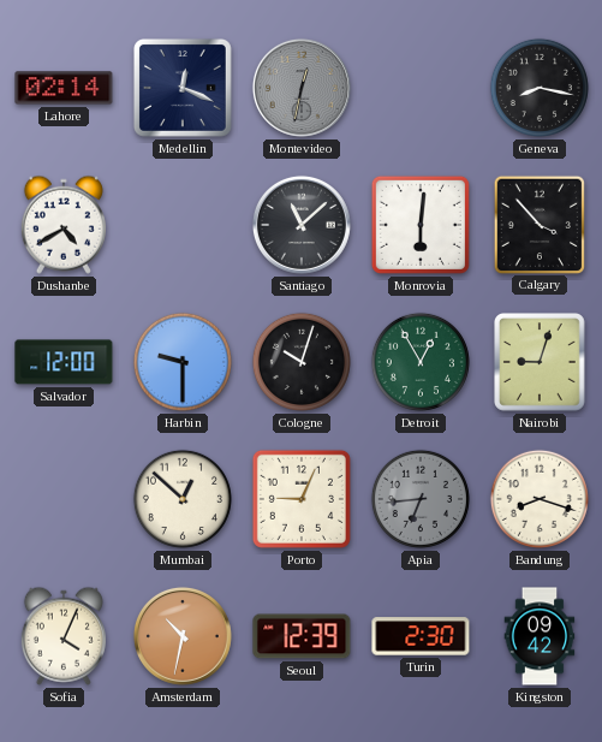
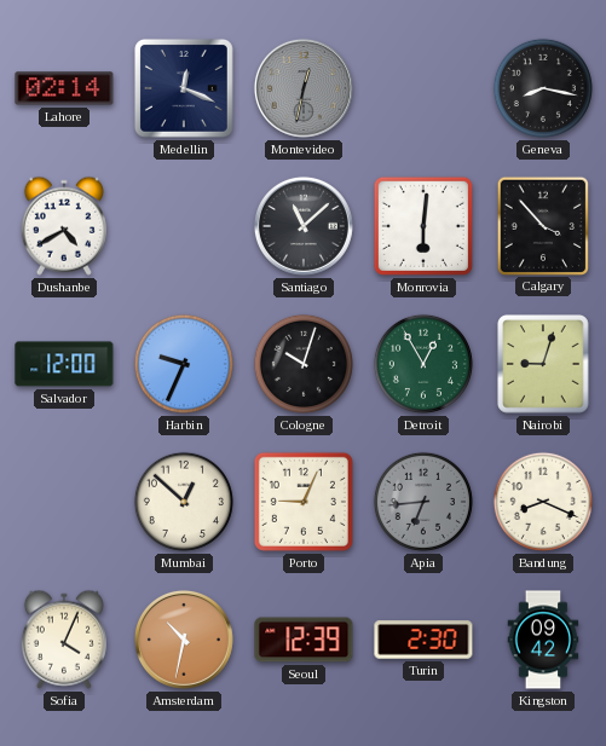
Harbin: 9:30 -> 9:34 (184, 364)
Bandung: 8:18 -> 8:19 (543, 502)
